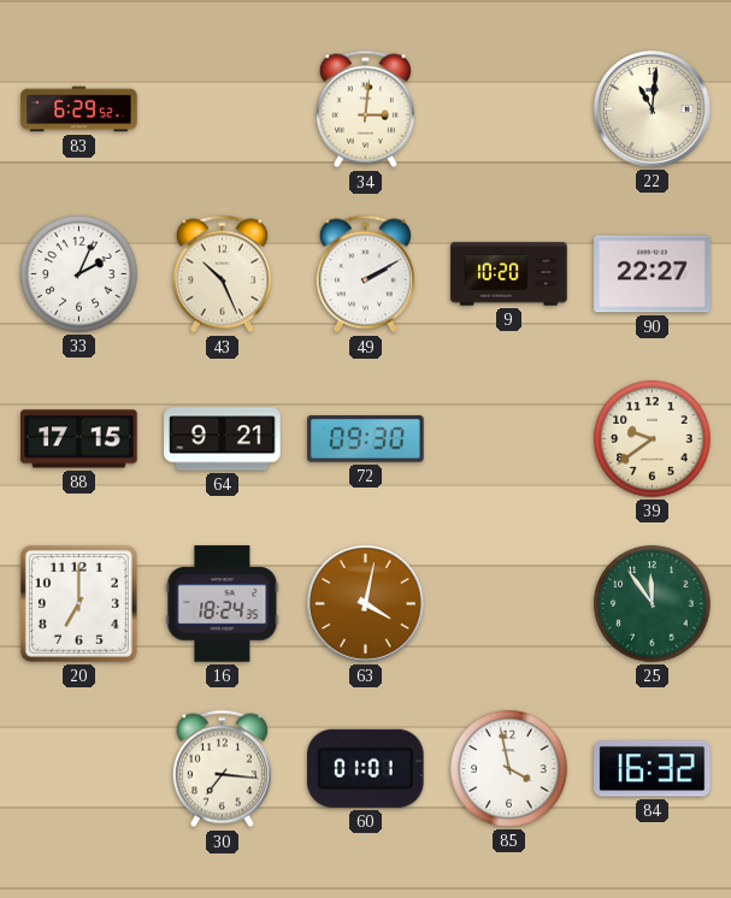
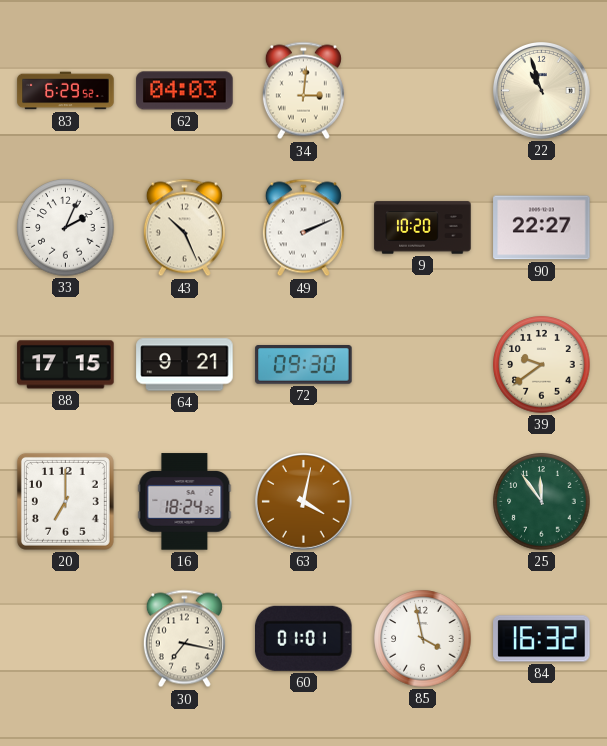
62: none -> 04:03 (185, 91)
22: 11:01 -> 10:57 (542, 91)
49: 2:10 -> 2:11 (303, 228)
30: 7:16 -> 7:17 (184, 639)
